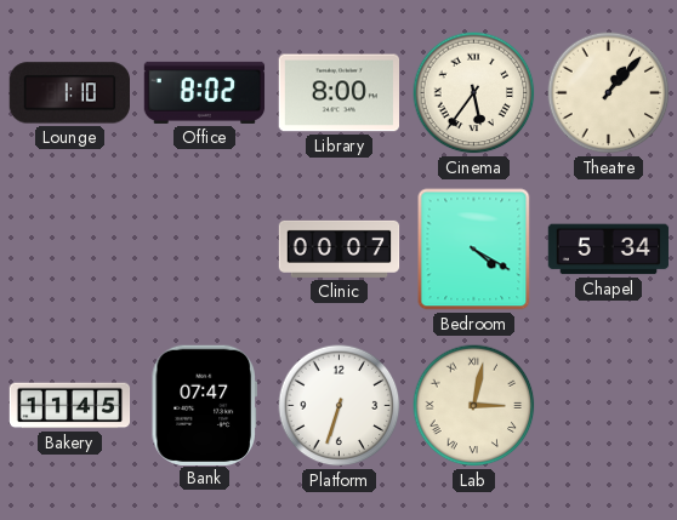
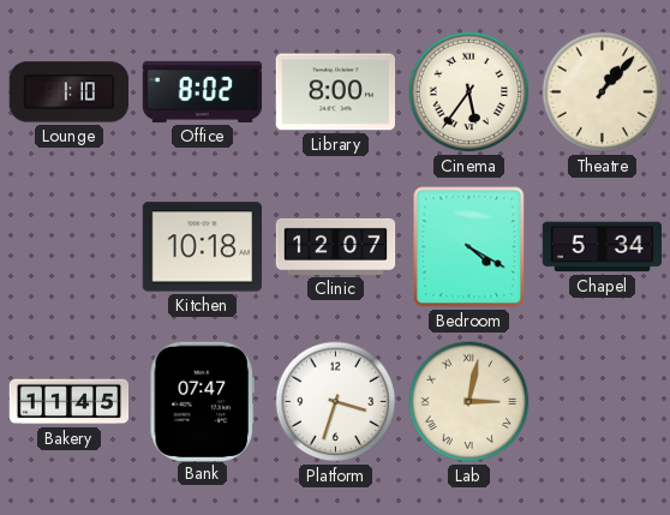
Kitchen: none -> 10:18 (202, 247)
Clinic: 00:07 -> 12:07 (336, 246)
Platform: 6:33 -> 3:33 (336, 402)
